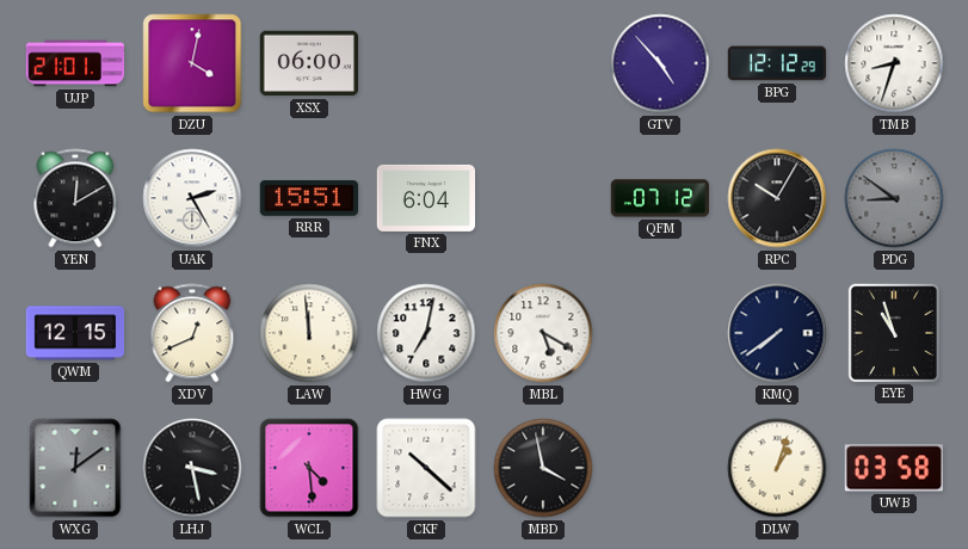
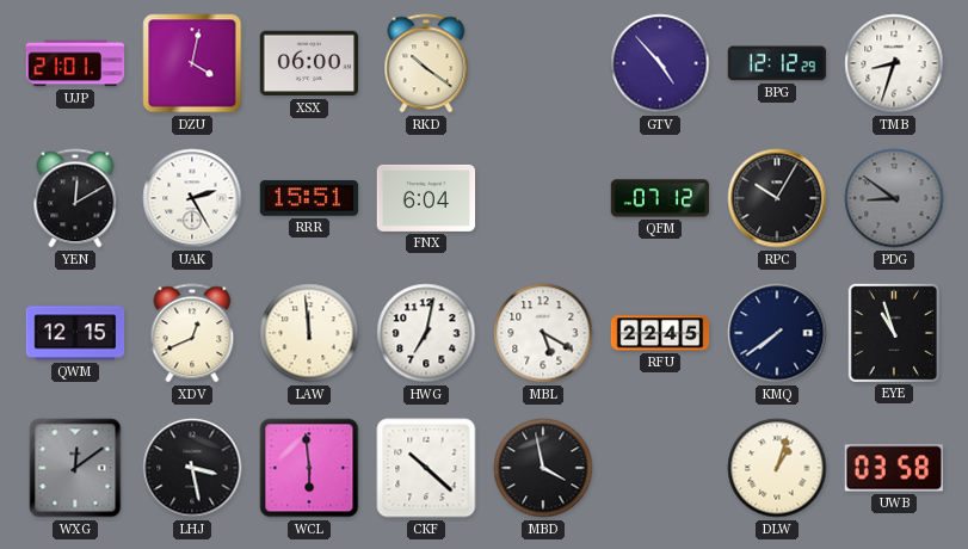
RKD: none -> 10:21 (426, 63)
RFU: none -> 22:45 (660, 333)
WCL: 4:29 -> 5:59 (309, 468)
